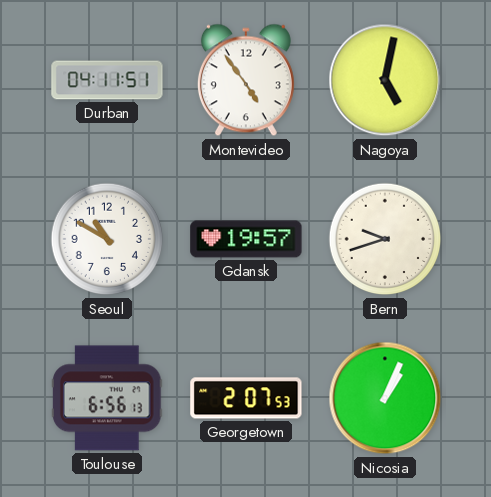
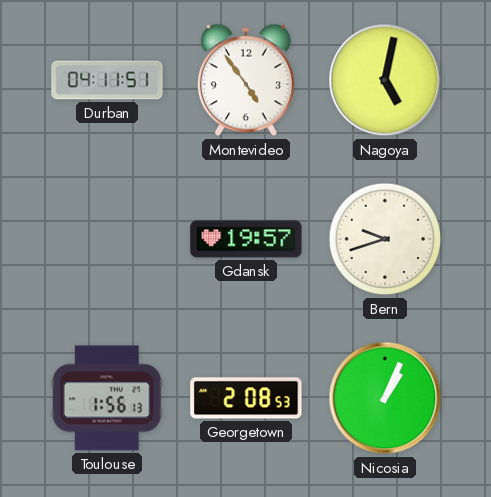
Seoul: 10:50 -> none (107, 239)
Toulouse: 6:56 -> 1:56 (107, 398)
Georgetown: 2:07 -> 2:08 (246, 398)
